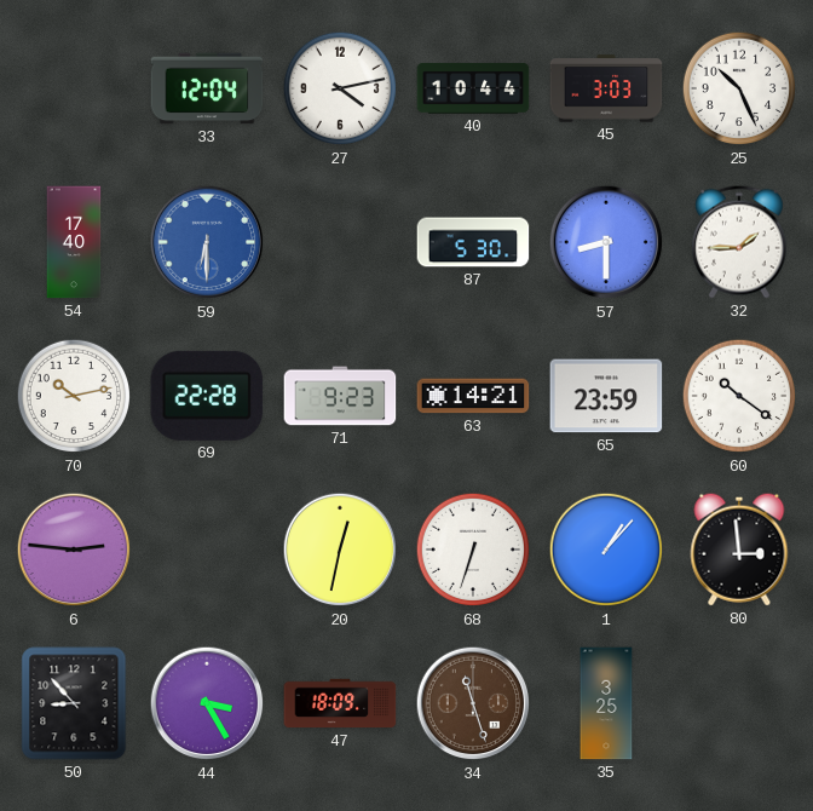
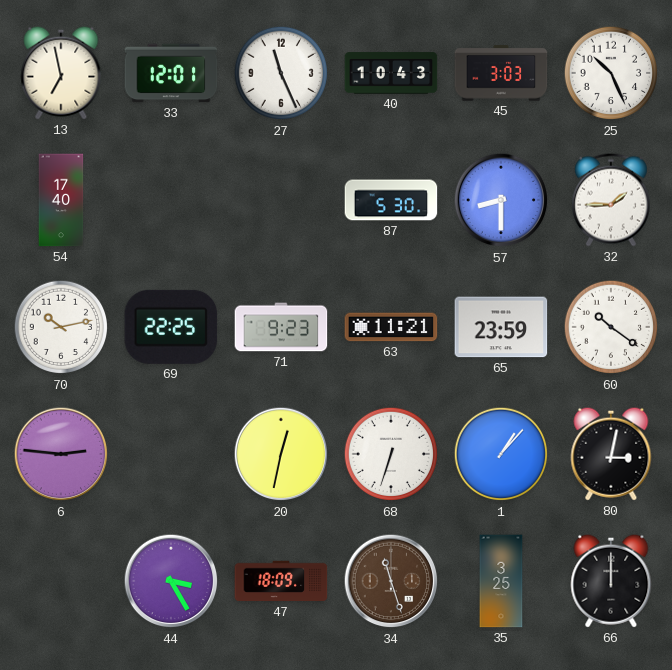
13: none -> 6:58 (61, 73)
33: 12:04 -> 12:01 (171, 73)
27: 4:13 -> 11:26 (281, 73)
40: 10:44 -> 10:43 (391, 73)
59: 6:30 -> none (207, 242)
69: 22:28 -> 22:25 (171, 327)
63: 14:21 -> 11:21 (391, 327)
80: 2:59 -> 3:02 (611, 454)
50: 8:53 -> none (74, 703)
66: none -> 12:00 (611, 581)
